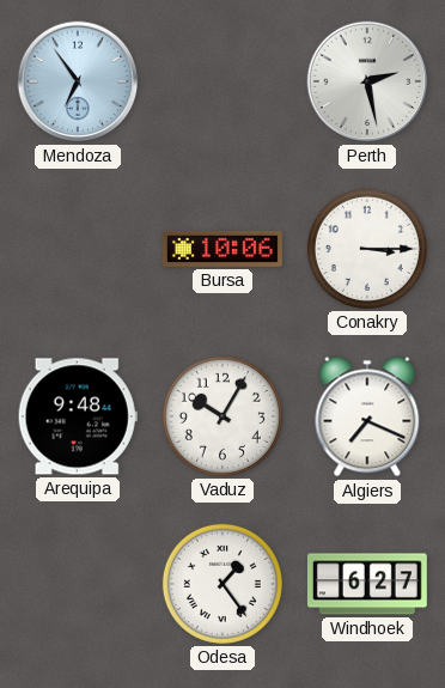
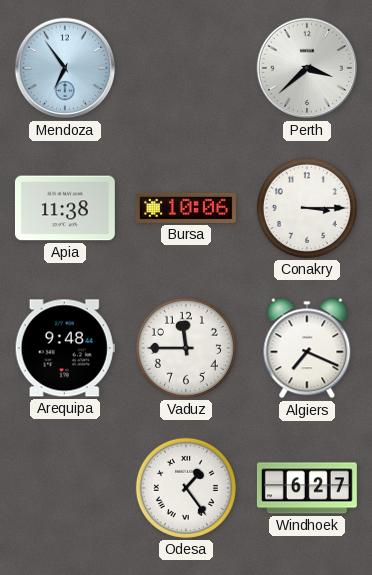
Perth: 2:28 -> 3:38 (307, 68)
Apia: none -> 11:38 (65, 208)
Vaduz: 10:05 -> 11:45 (186, 348)
